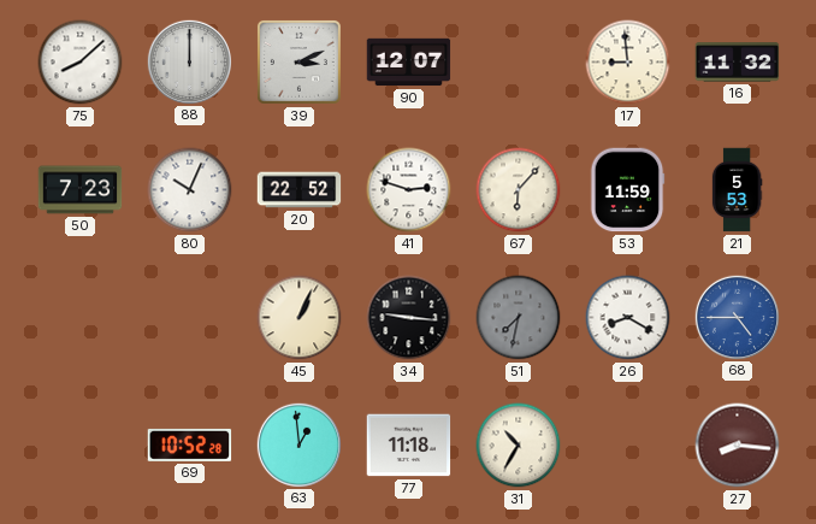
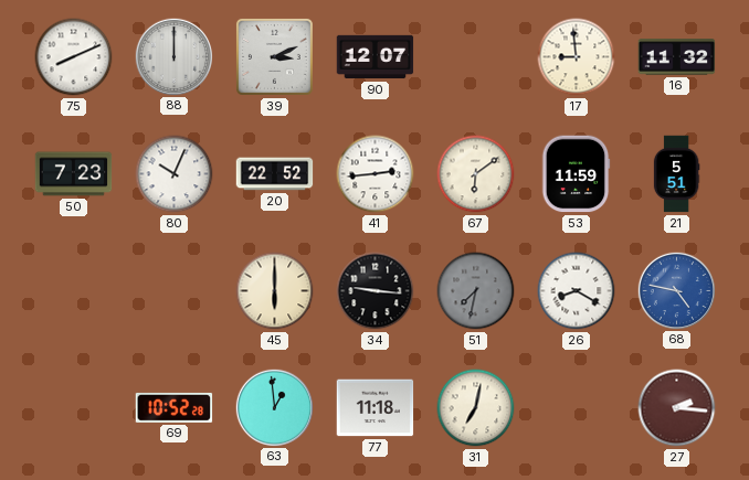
75: 8:08 -> 8:11 (74, 57)
41: 2:48 -> 2:44 (376, 174)
67: 6:07 -> 6:09 (476, 174)
21: 5:53 -> 5:51 (676, 174)
45: 1:04 -> 6:00 (275, 291)
68: 4:45 -> 4:47 (676, 290)
31: 10:35 -> 7:02 (476, 408)
27: 8:16 -> 2:16 (677, 408)
